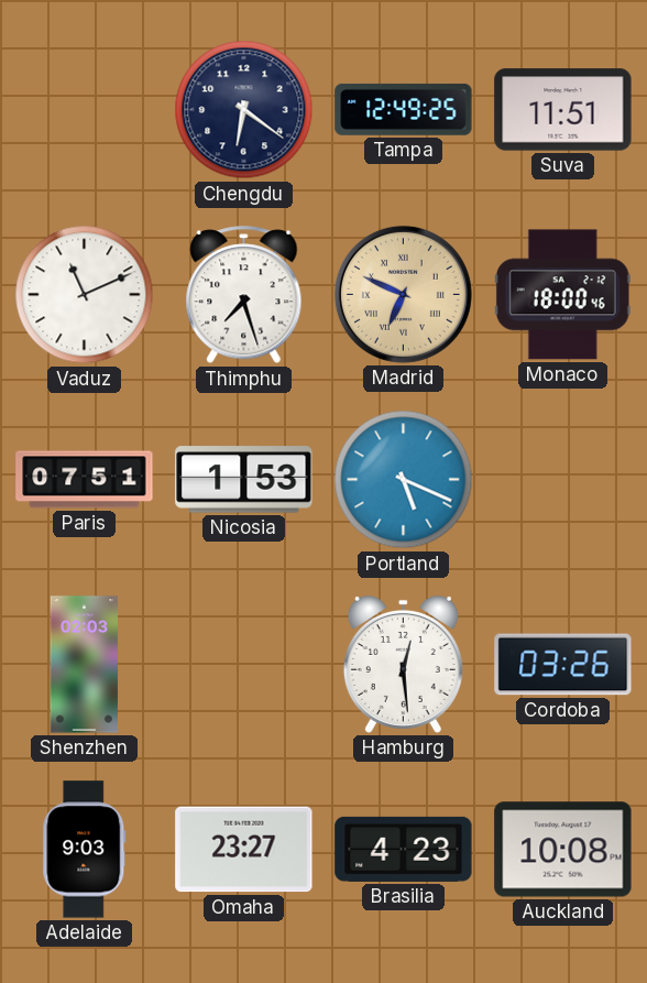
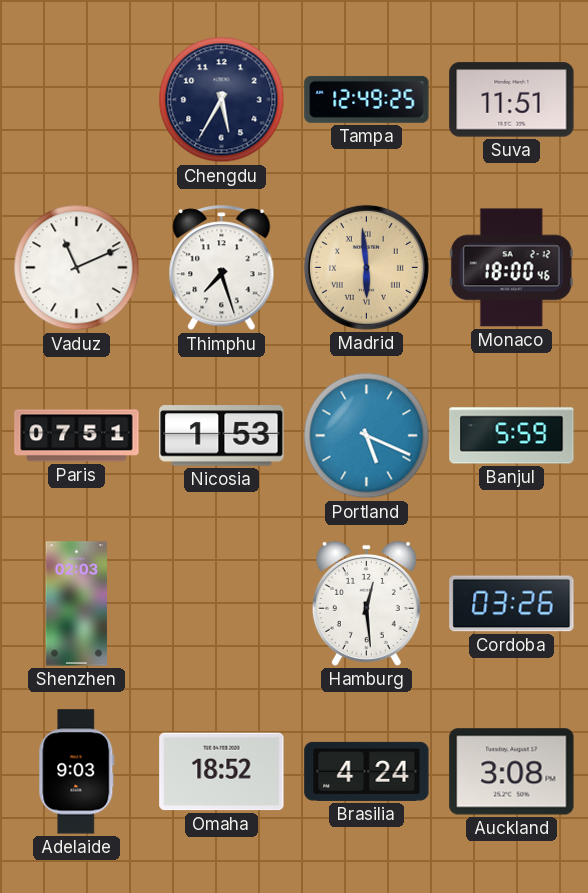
Chengdu: 6:21 -> 5:35 (222, 100)
Madrid: 6:49 -> 5:59 (366, 267)
Banjul: none -> 5:59 (512, 436)
Omaha: 23:27 -> 18:52 (222, 772)
Brasilia: 4:23 -> 4:24 (367, 771)
Auckland: 10:08 -> 3:08 (512, 772)
